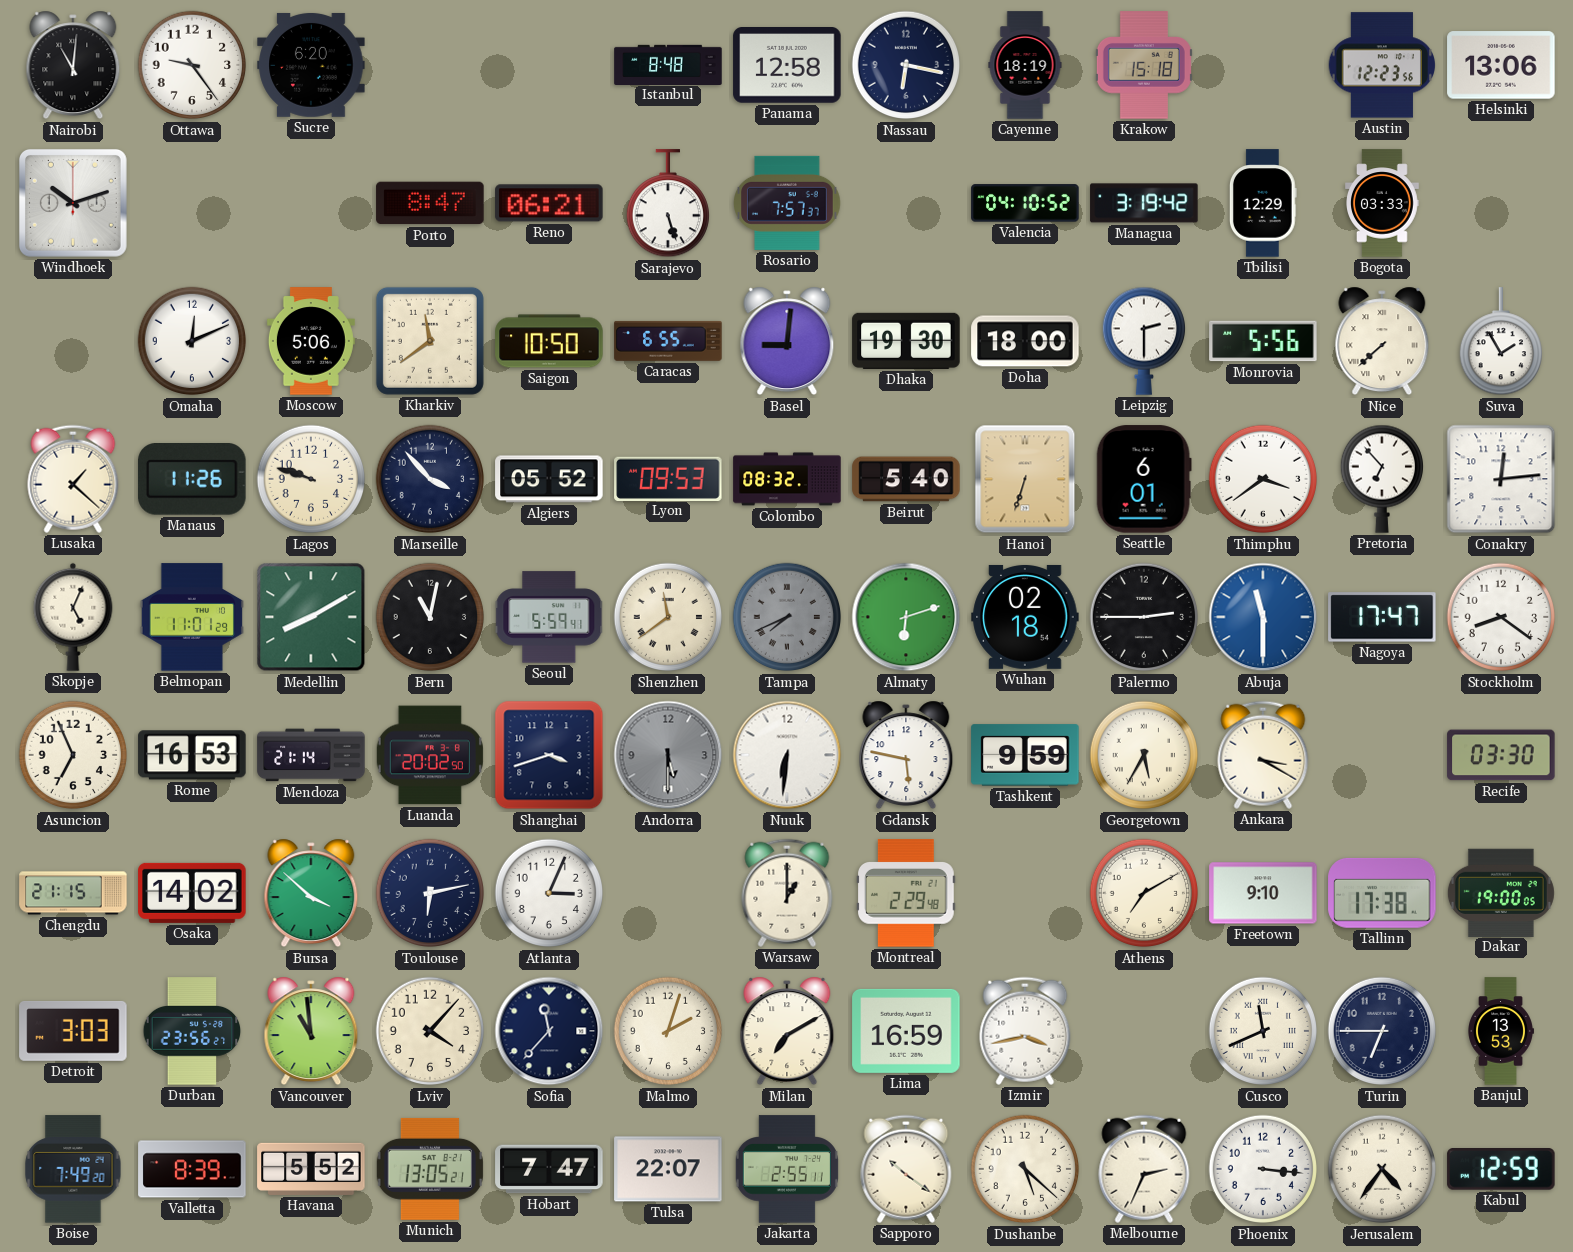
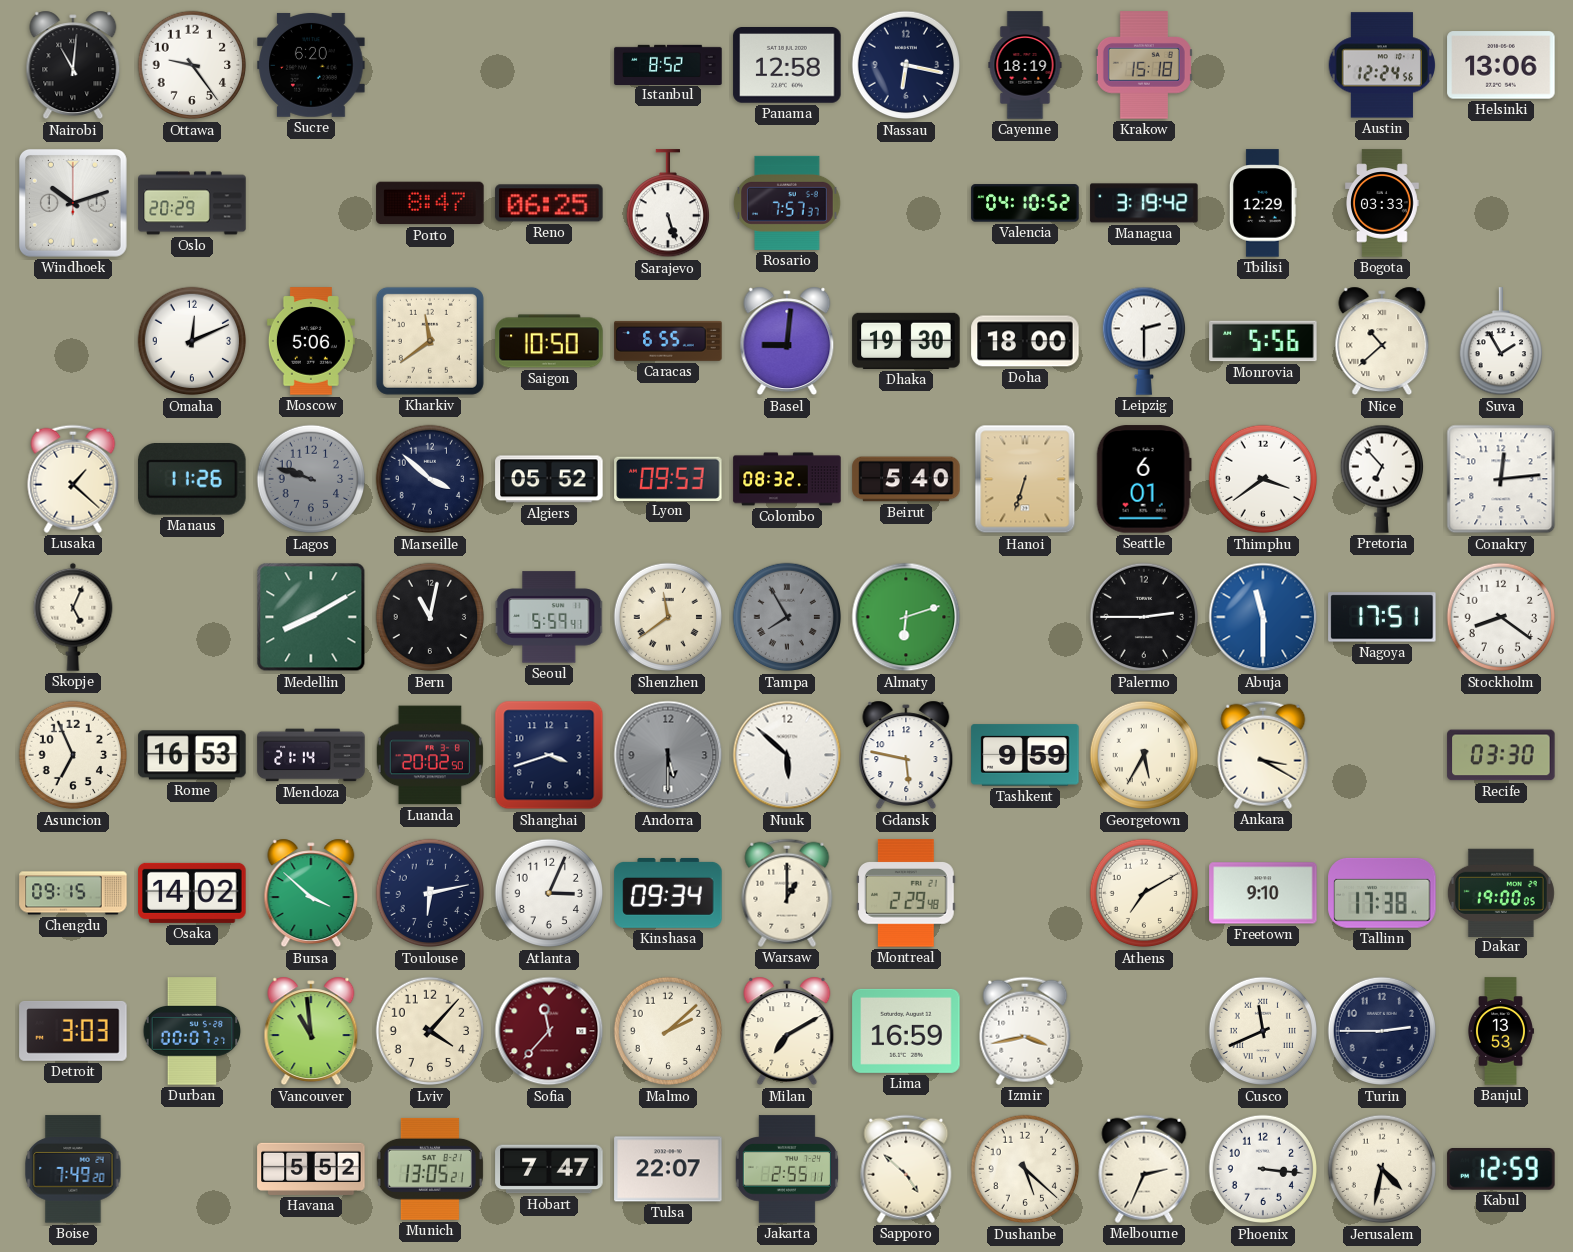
Istanbul: 8:48 -> 8:52 (668, 64)
Austin: 12:23 -> 12:24 (1381, 65)
Oslo: none -> 20:29 (192, 203)
Reno: 06:21 -> 06:25 (549, 203)
Nice: 7:38 -> 10:38 (1382, 341)
Lagos dial: cream -> grey (311, 479)
Marseille: 3:53 -> 3:52 (430, 479)
Belmopan: 11:01 -> none (192, 617)
Tampa: 7:41 -> 7:55 (787, 617)
Wuhan: 02:18 -> none (1025, 617)
Nagoya: 17:47 -> 17:51 (1382, 617)
Nuuk: 6:31 -> 5:52 (787, 755)
Chengdu: 21:15 -> 09:15 (73, 893)
Kinshasa: none -> 09:34 (668, 893)
Durban: 23:56 -> 00:07 (192, 1031)
Sofia dial: navy -> burgundy (549, 1031)
Malmo: 2:03 -> 2:08 (668, 1031)
Turin: 6:45 -> 2:45 (1382, 1031)
Valletta: 8:39 -> none (192, 1169)
Sapporo: 10:21 -> 4:52 (906, 1169)
Jerusalem: 4:36 -> 4:32 (1382, 1169)
